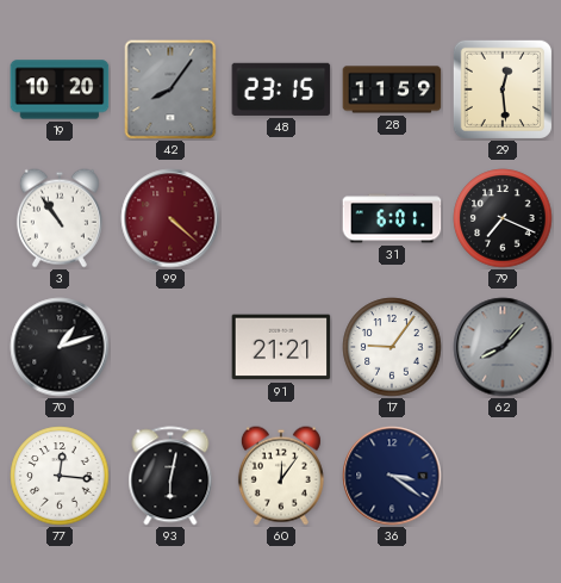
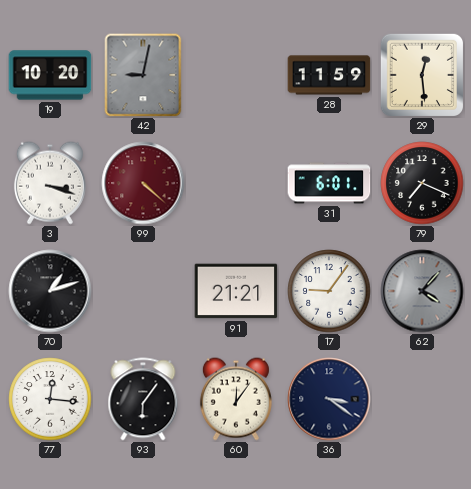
42: 8:06 -> 9:02 (143, 75)
48: 23:15 -> none (281, 89)
3: 10:54 -> 3:18 (50, 183)
62: 8:07 -> 4:07 (422, 291)
93: 6:02 -> 6:06 (143, 399)
